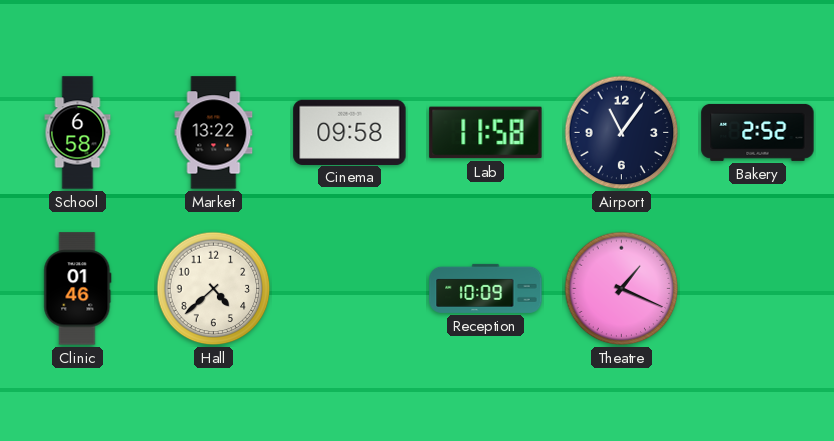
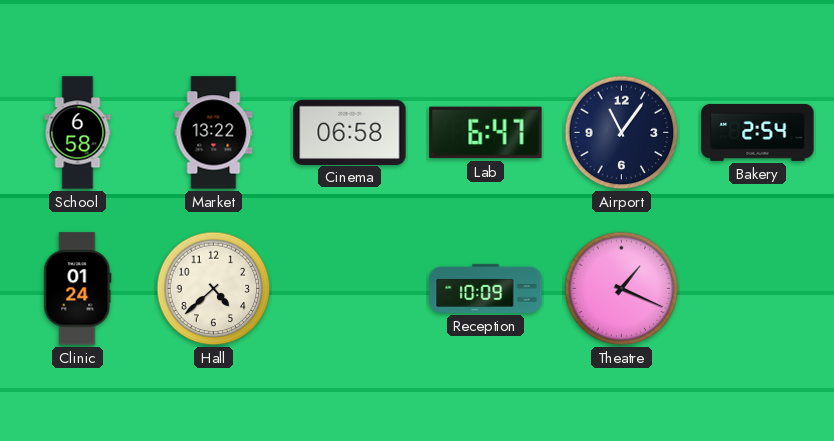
Cinema: 09:58 -> 06:58 (350, 132)
Lab: 11:58 -> 6:47 (486, 133)
Bakery: 2:52 -> 2:54 (758, 132)
Clinic: 01:46 -> 01:24 (78, 289)
